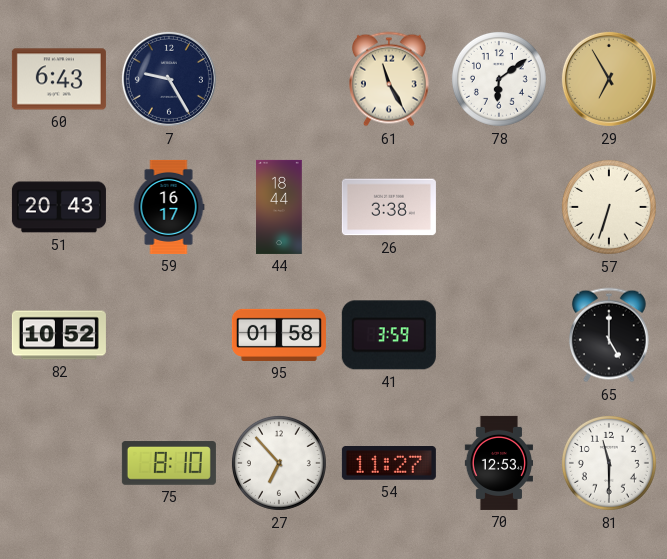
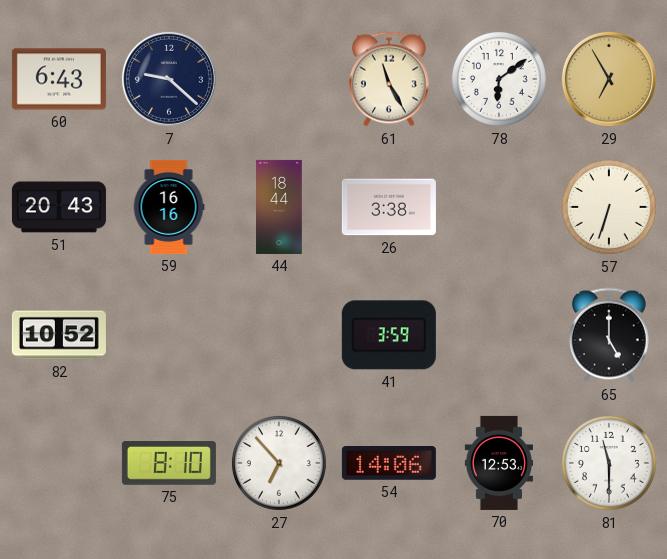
7: 9:25 -> 9:22 (169, 79)
59: 16:17 -> 16:16 (169, 207)
95: 01:58 -> none (279, 335)
54: 11:27 -> 14:06 (389, 464)
